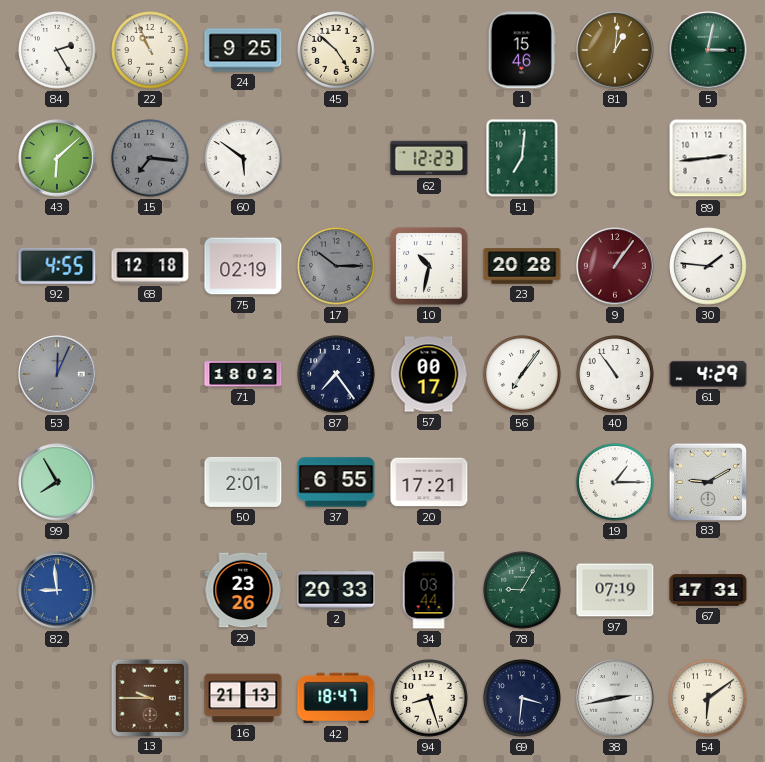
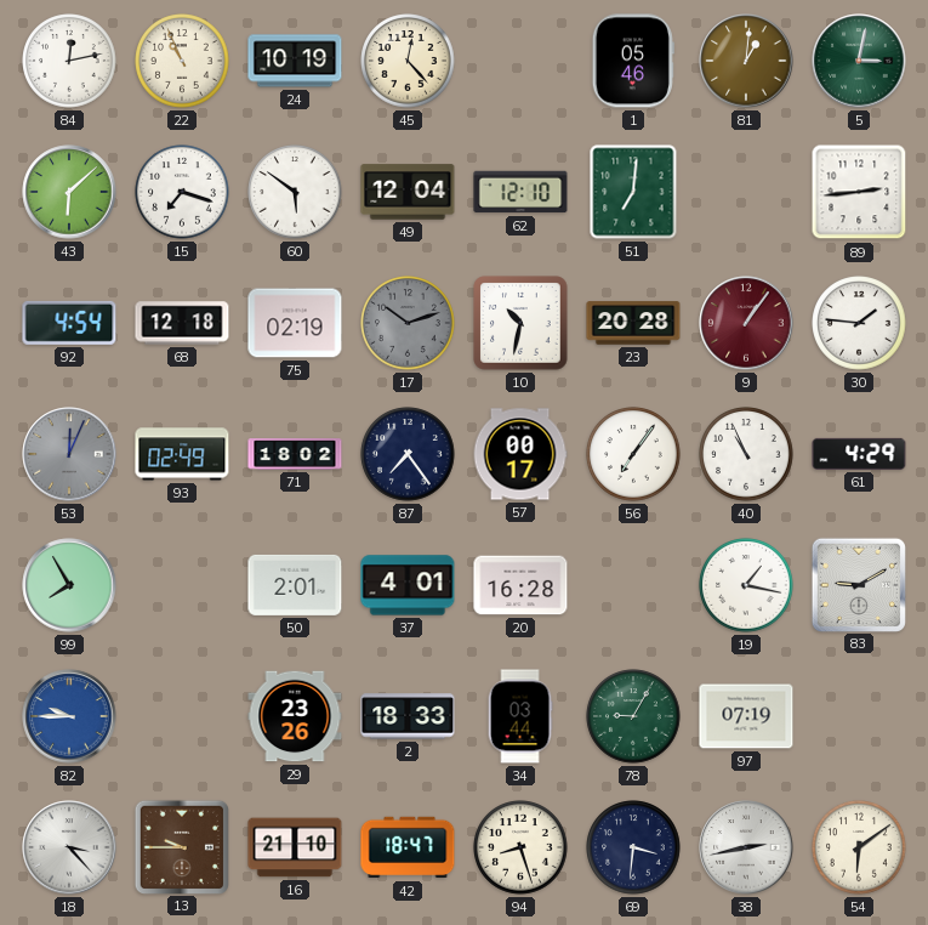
84: 2:25 -> 12:13 (69, 61)
24: 9:25 -> 10:19 (295, 61)
45: 4:52 -> 12:23 (408, 61)
1: 15:46 -> 05:46 (633, 61)
15: 7:16 -> 7:18 (182, 192)
15 dial: grey -> white (182, 192)
49: none -> 12:04 (408, 192)
62: 12:23 -> 12:10 (520, 192)
92: 4:55 -> 4:54 (69, 323)
17: 10:15 -> 10:12 (408, 323)
93: none -> 02:49 (182, 454)
40: 10:54 -> 10:56 (746, 454)
37: 6:55 -> 4:01 (408, 585)
20: 17:21 -> 16:28 (520, 585)
19: 1:15 -> 1:17 (746, 585)
82: 8:59 -> 9:45 (69, 716)
2: 20:33 -> 18:33 (408, 716)
67: 17:31 -> none (708, 590)
18: none -> 3:23 (69, 847)
16: 21:13 -> 21:10 (295, 847)
